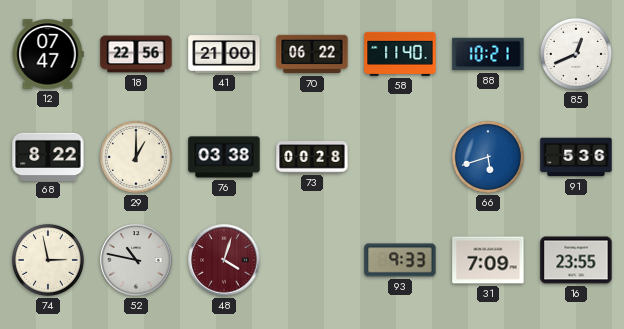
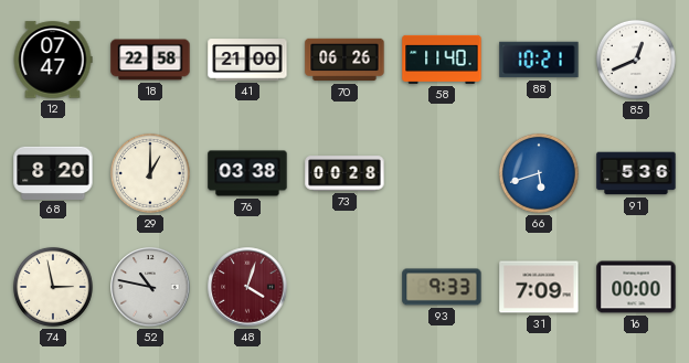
18: 22:56 -> 22:58 (150, 60)
70: 06:22 -> 06:26 (344, 60)
68: 8:22 -> 8:20 (53, 172)
16: 23:55 -> 00:00 (636, 287)
